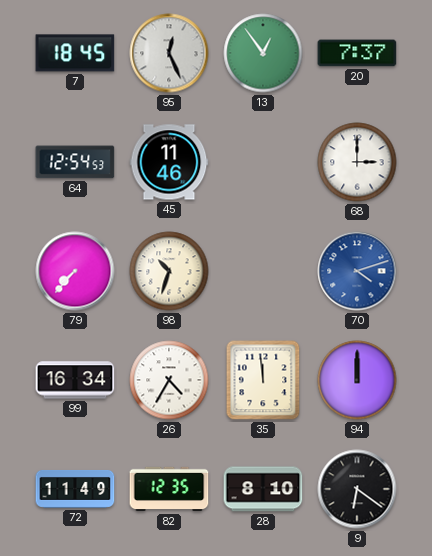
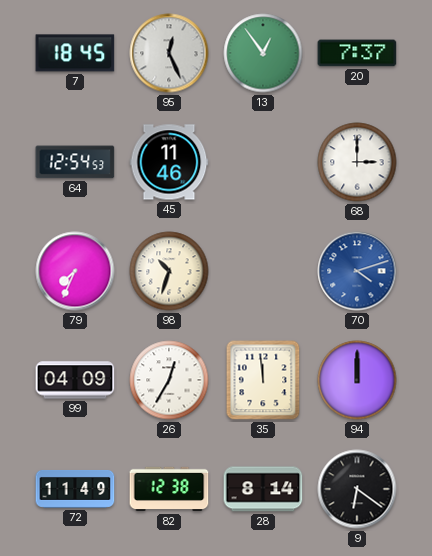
79: 7:37 -> 7:34 (75, 271)
99: 16:34 -> 04:09 (75, 380)
26: 4:35 -> 12:35 (169, 380)
82: 12:35 -> 12:38 (169, 489)
28: 8:10 -> 8:14 (263, 489)
